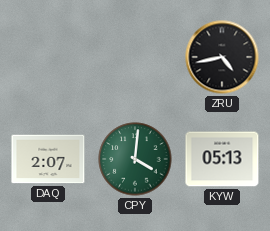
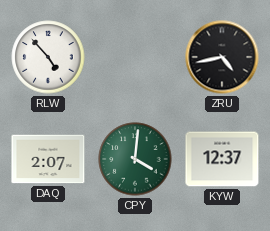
RLW: none -> 4:53 (48, 57)
KYW: 05:13 -> 12:37 (222, 159)
